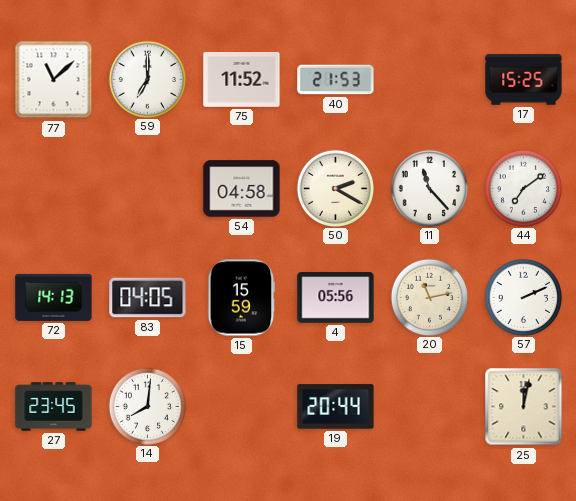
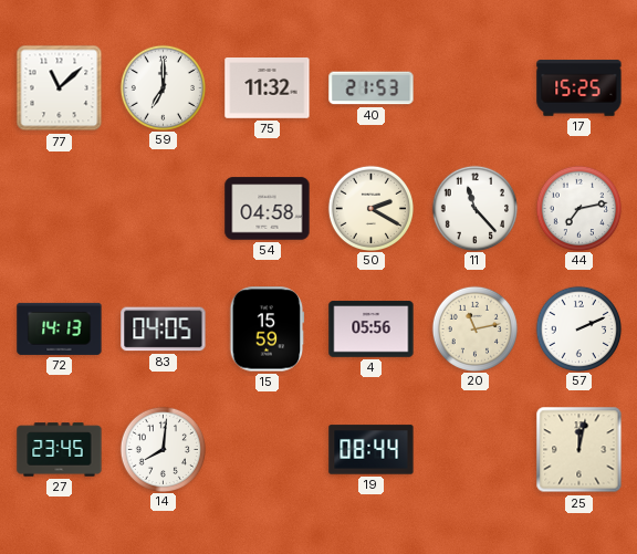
75: 11:52 -> 11:32 (268, 88)
44: 7:09 -> 7:13 (578, 208)
19: 20:44 -> 08:44 (372, 450)
